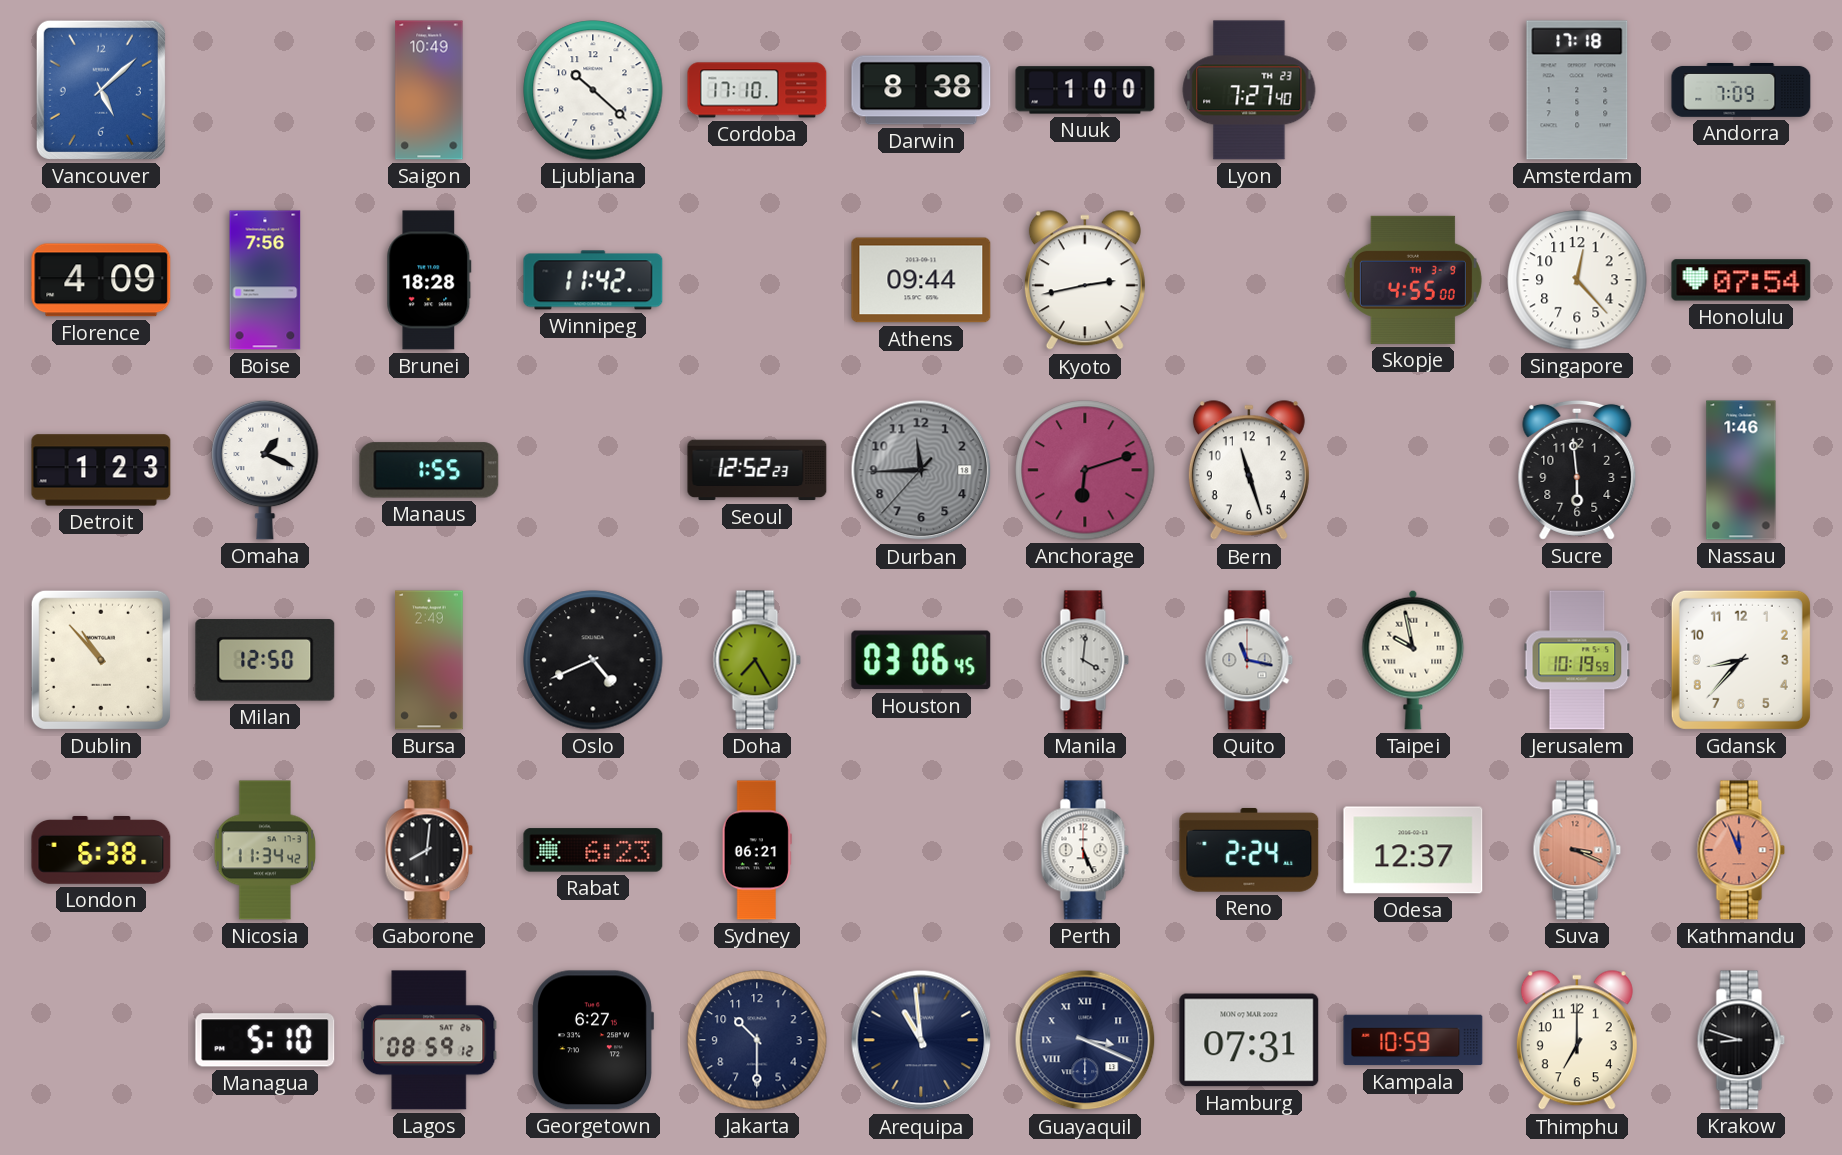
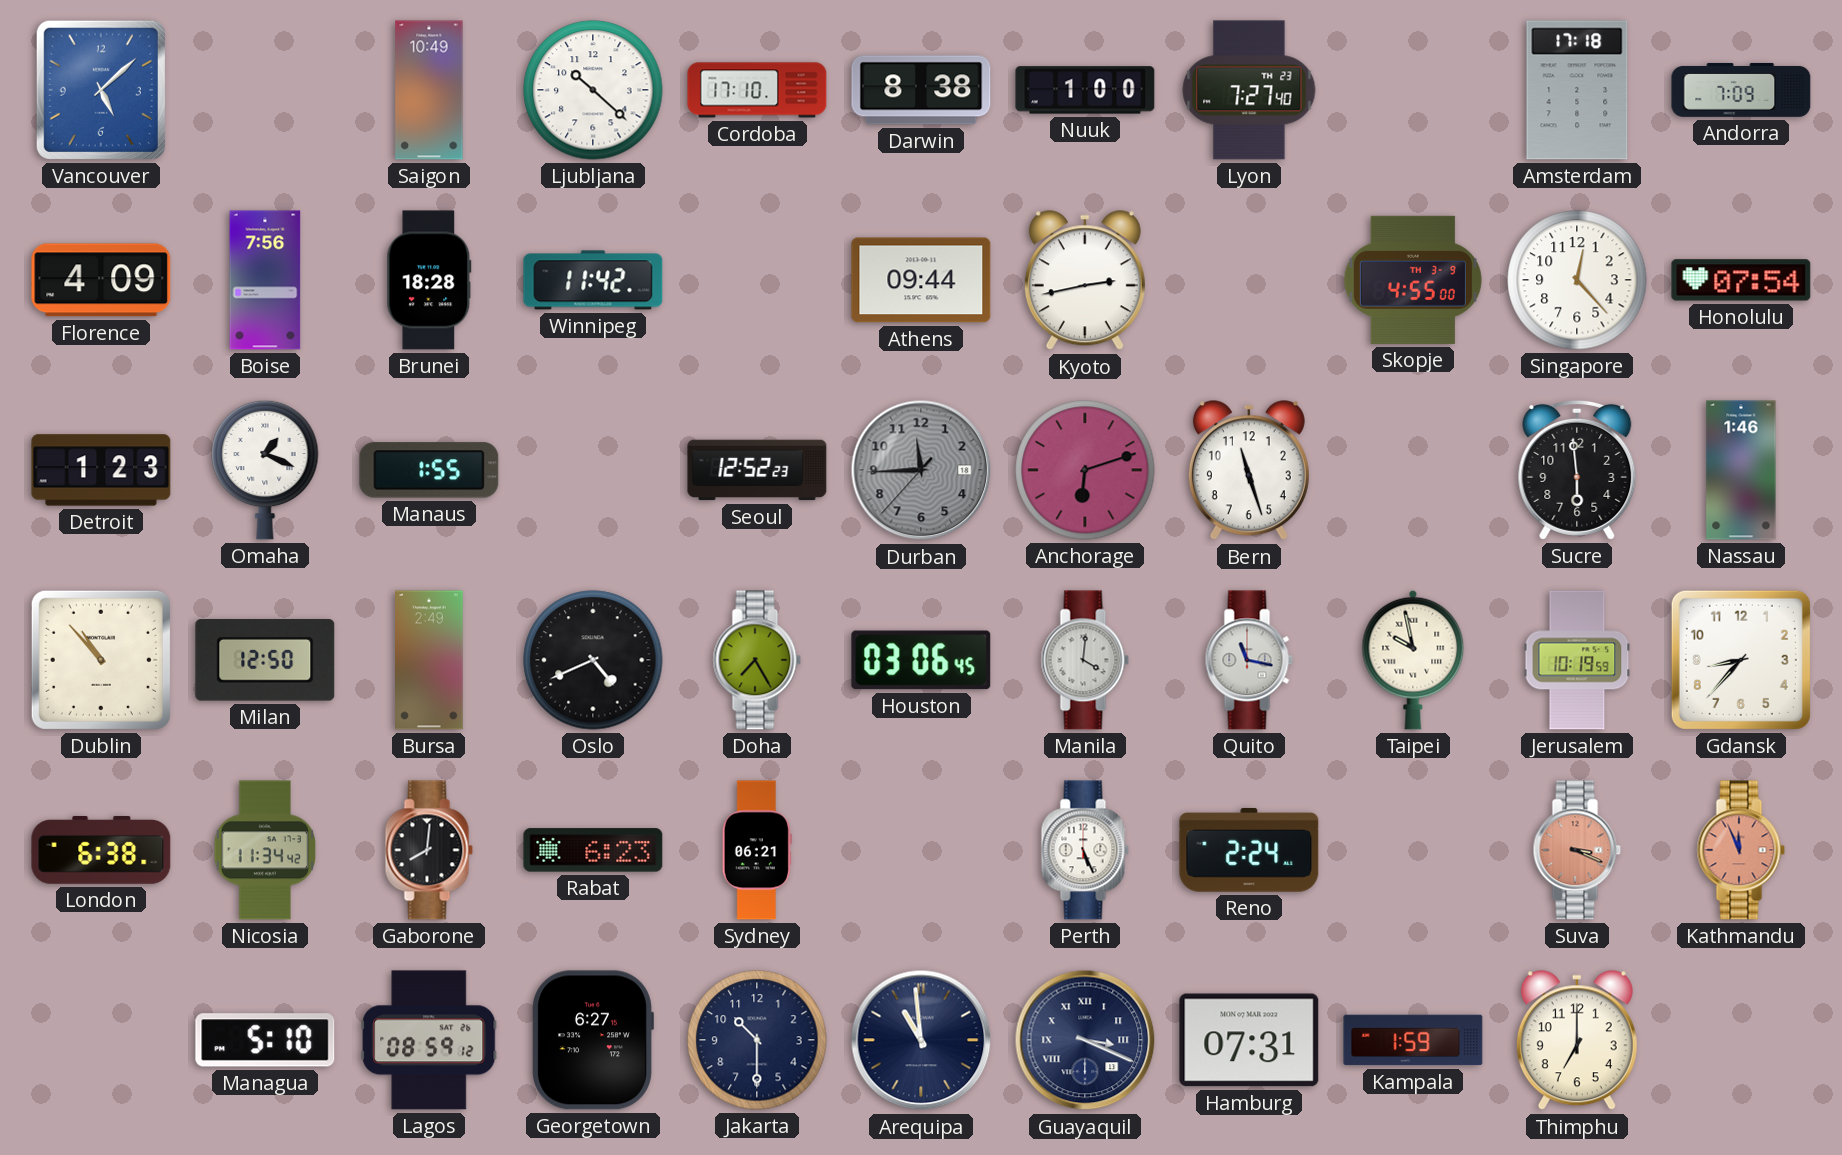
Odesa: 12:37 -> none (1413, 850)
Kampala: 10:59 -> 1:59 (1413, 1040)
Krakow: 8:48 -> none (1741, 1040)
